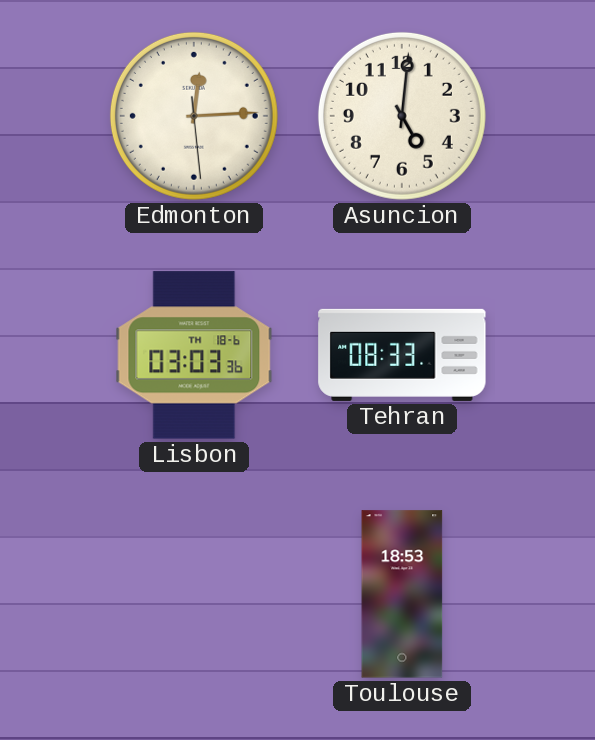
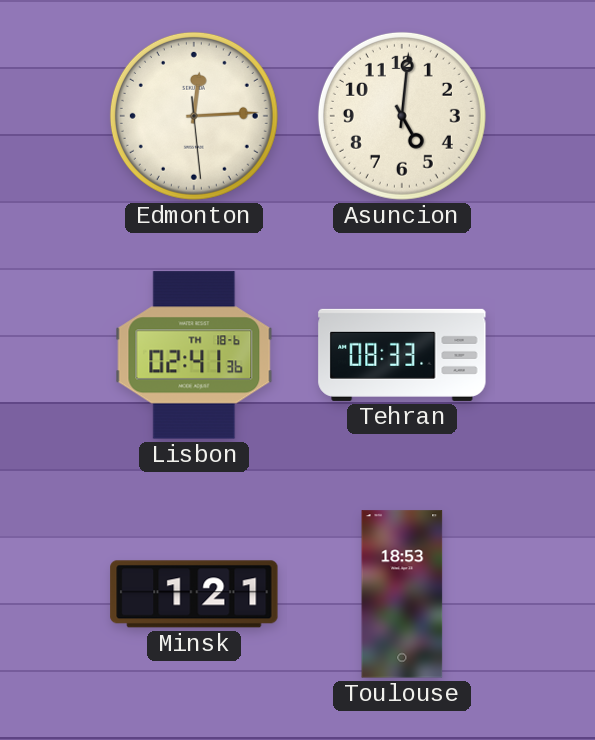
Lisbon: 03:03 -> 02:41 (194, 355)
Minsk: none -> 1:21 (194, 594)
